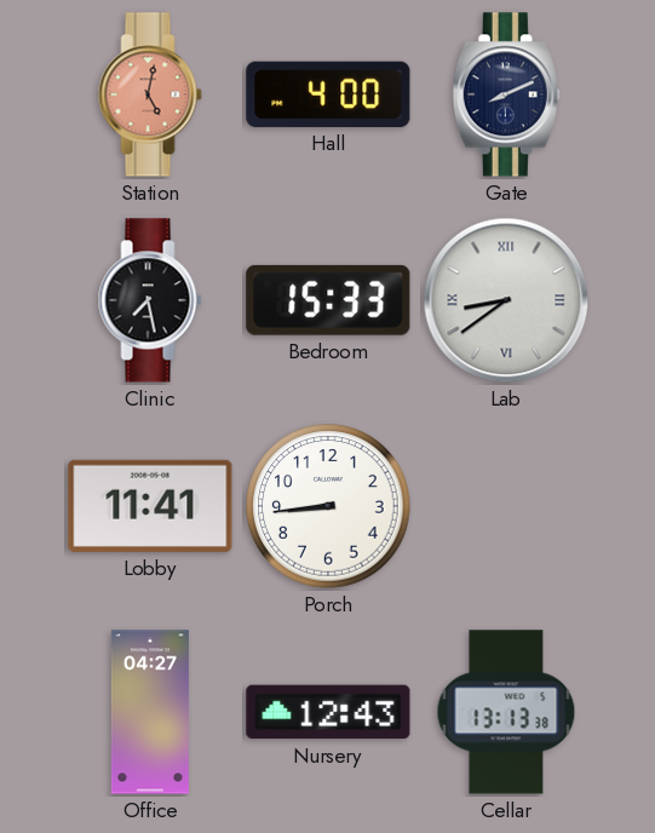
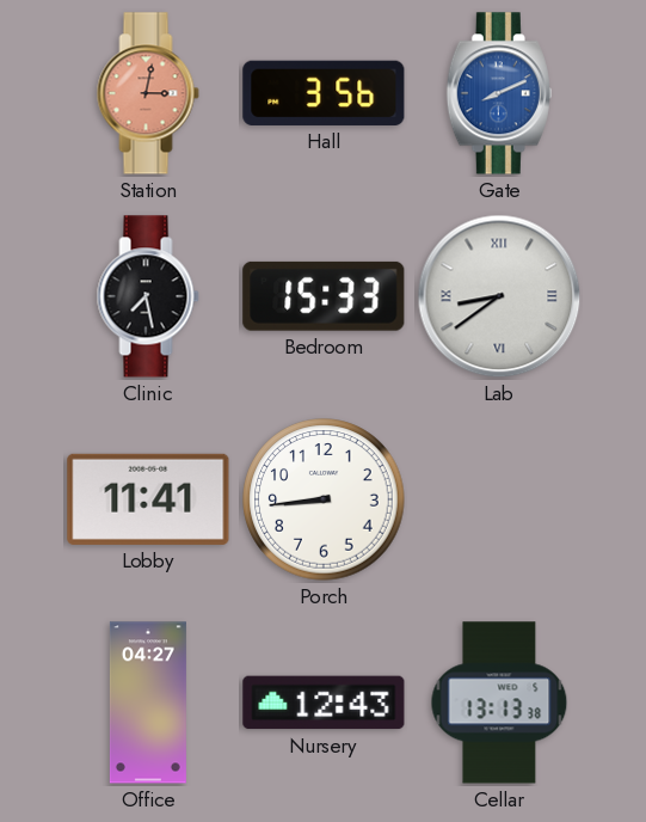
Station: 5:02 -> 3:02 (148, 93)
Hall: 4:00 -> 3:56 (324, 93)
Gate dial: navy -> blue (499, 93)
